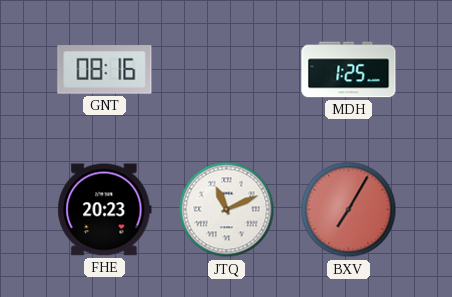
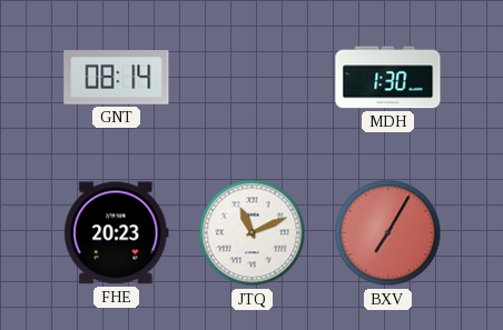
GNT: 08:16 -> 08:14 (117, 78)
MDH: 1:25 -> 1:30 (388, 78)
